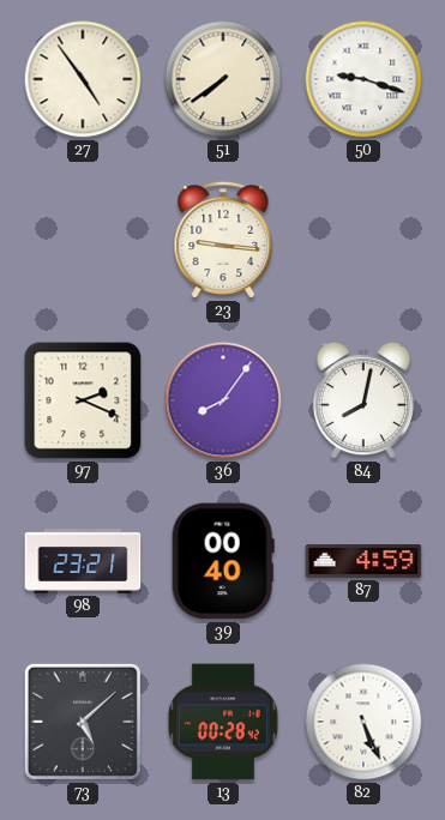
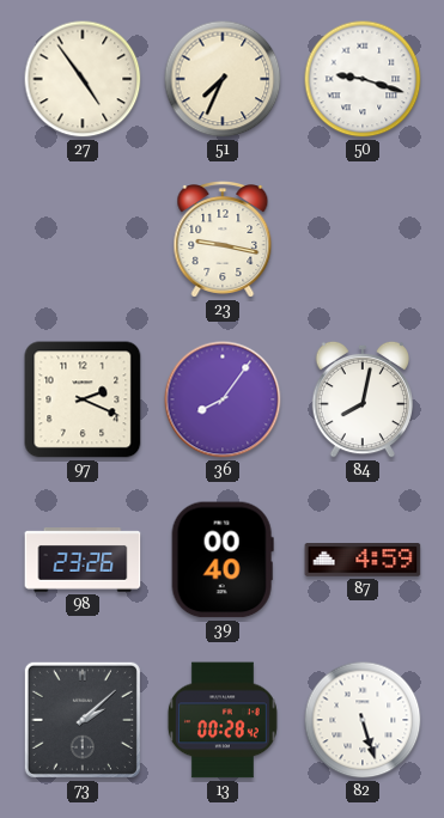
51: 7:39 -> 7:34 (223, 79)
23: 9:16 -> 9:17 (223, 240)
98: 23:21 -> 23:26 (83, 560)
73: 5:08 -> 2:08 (83, 720)
82: 5:26 -> 5:27 (363, 720)
